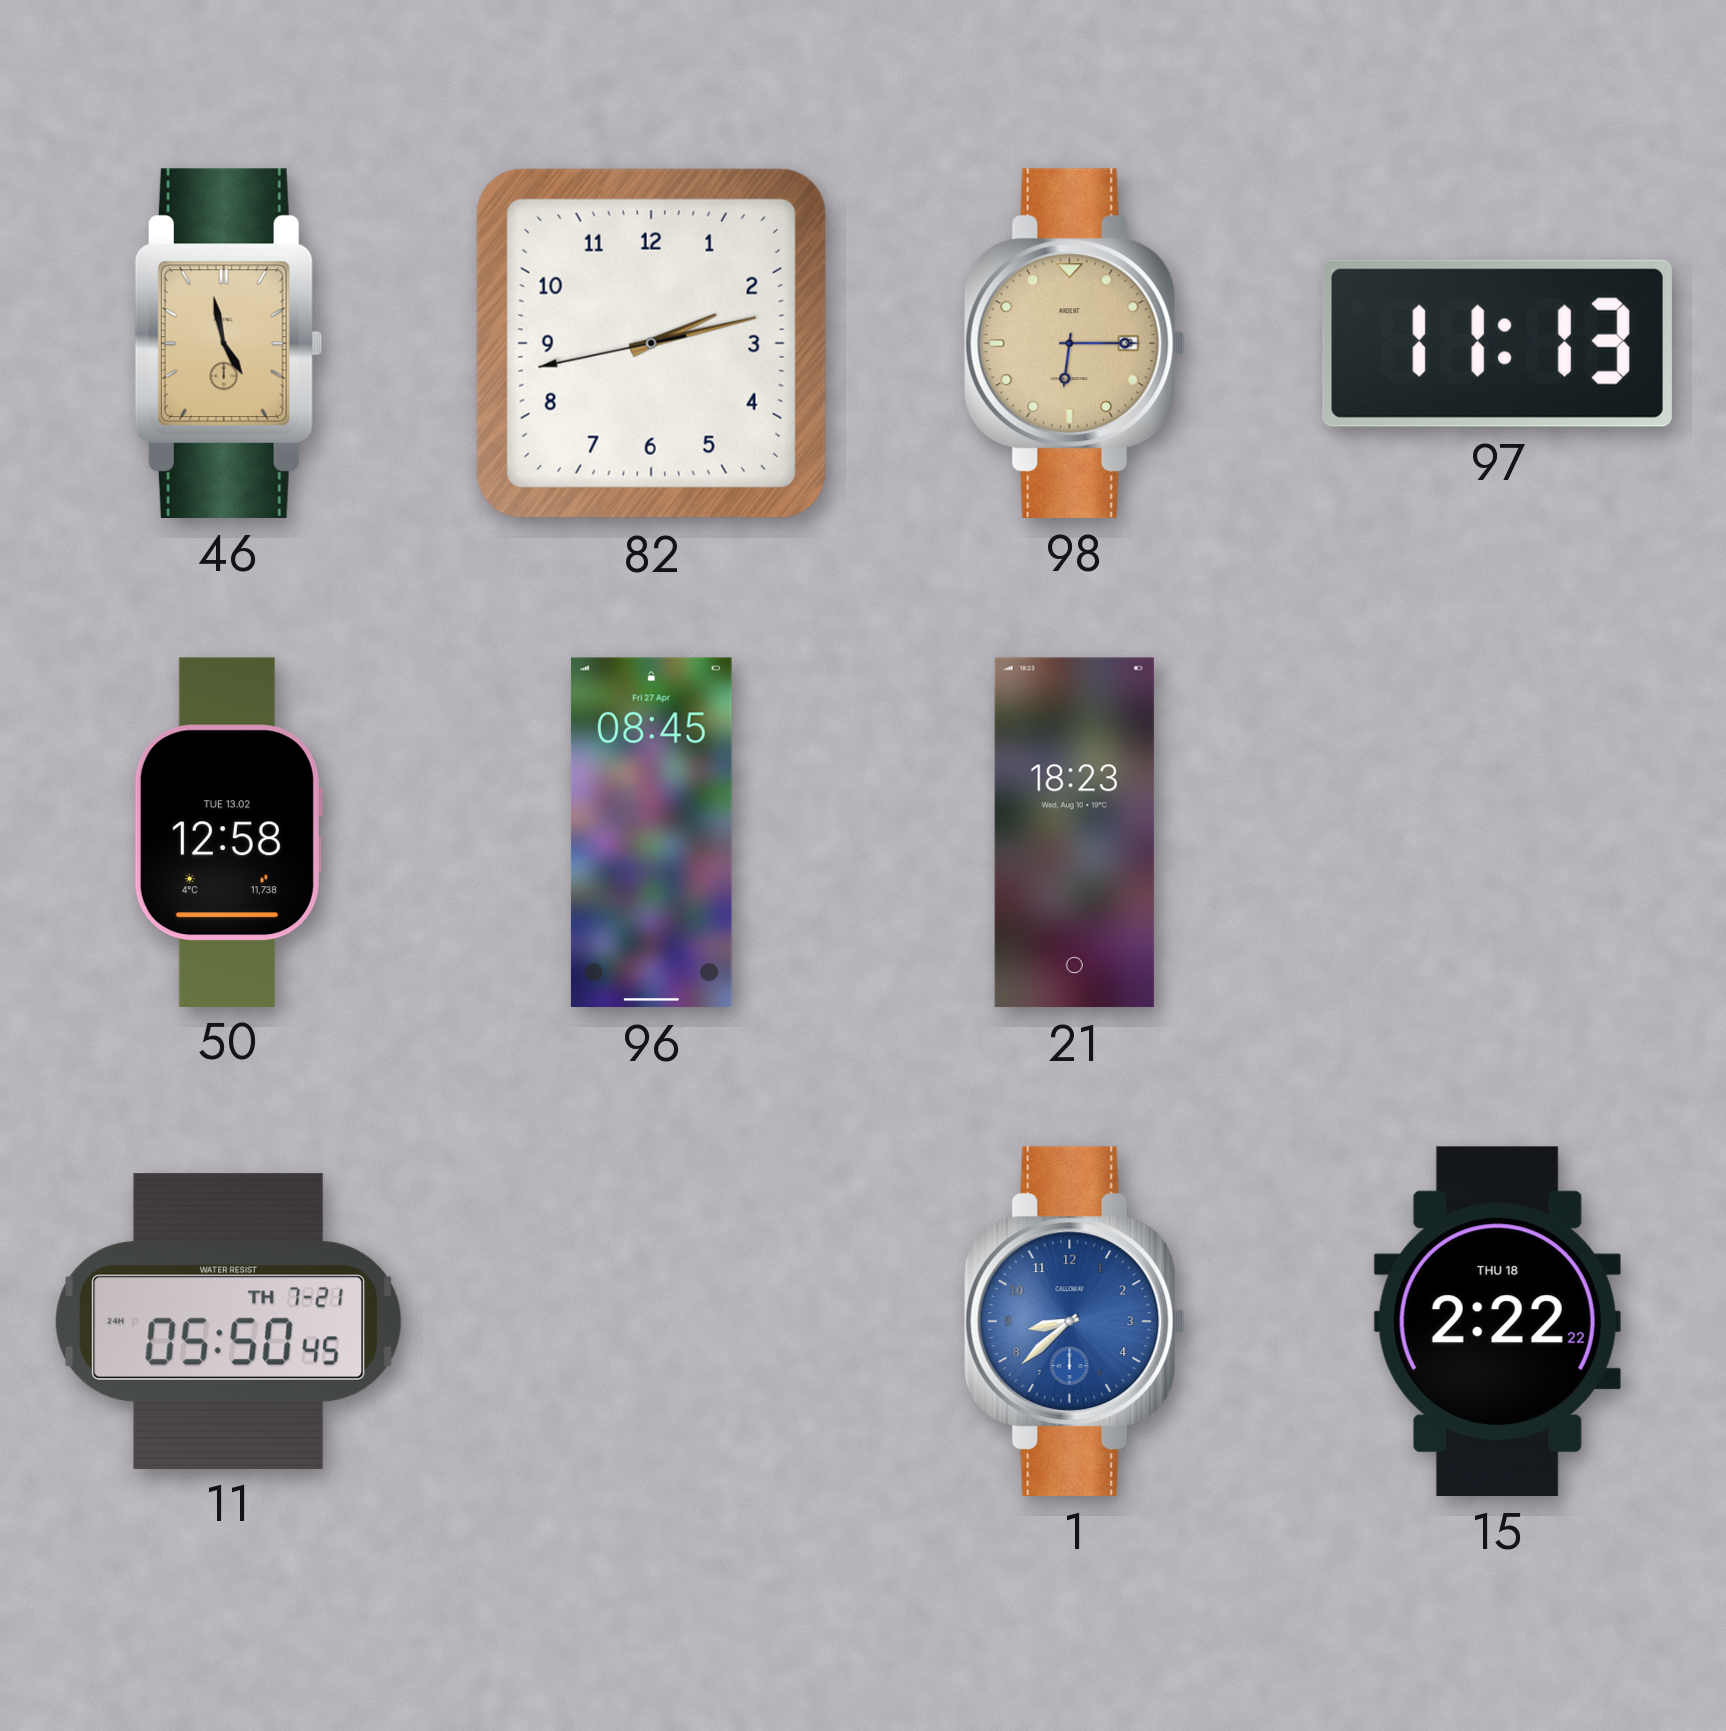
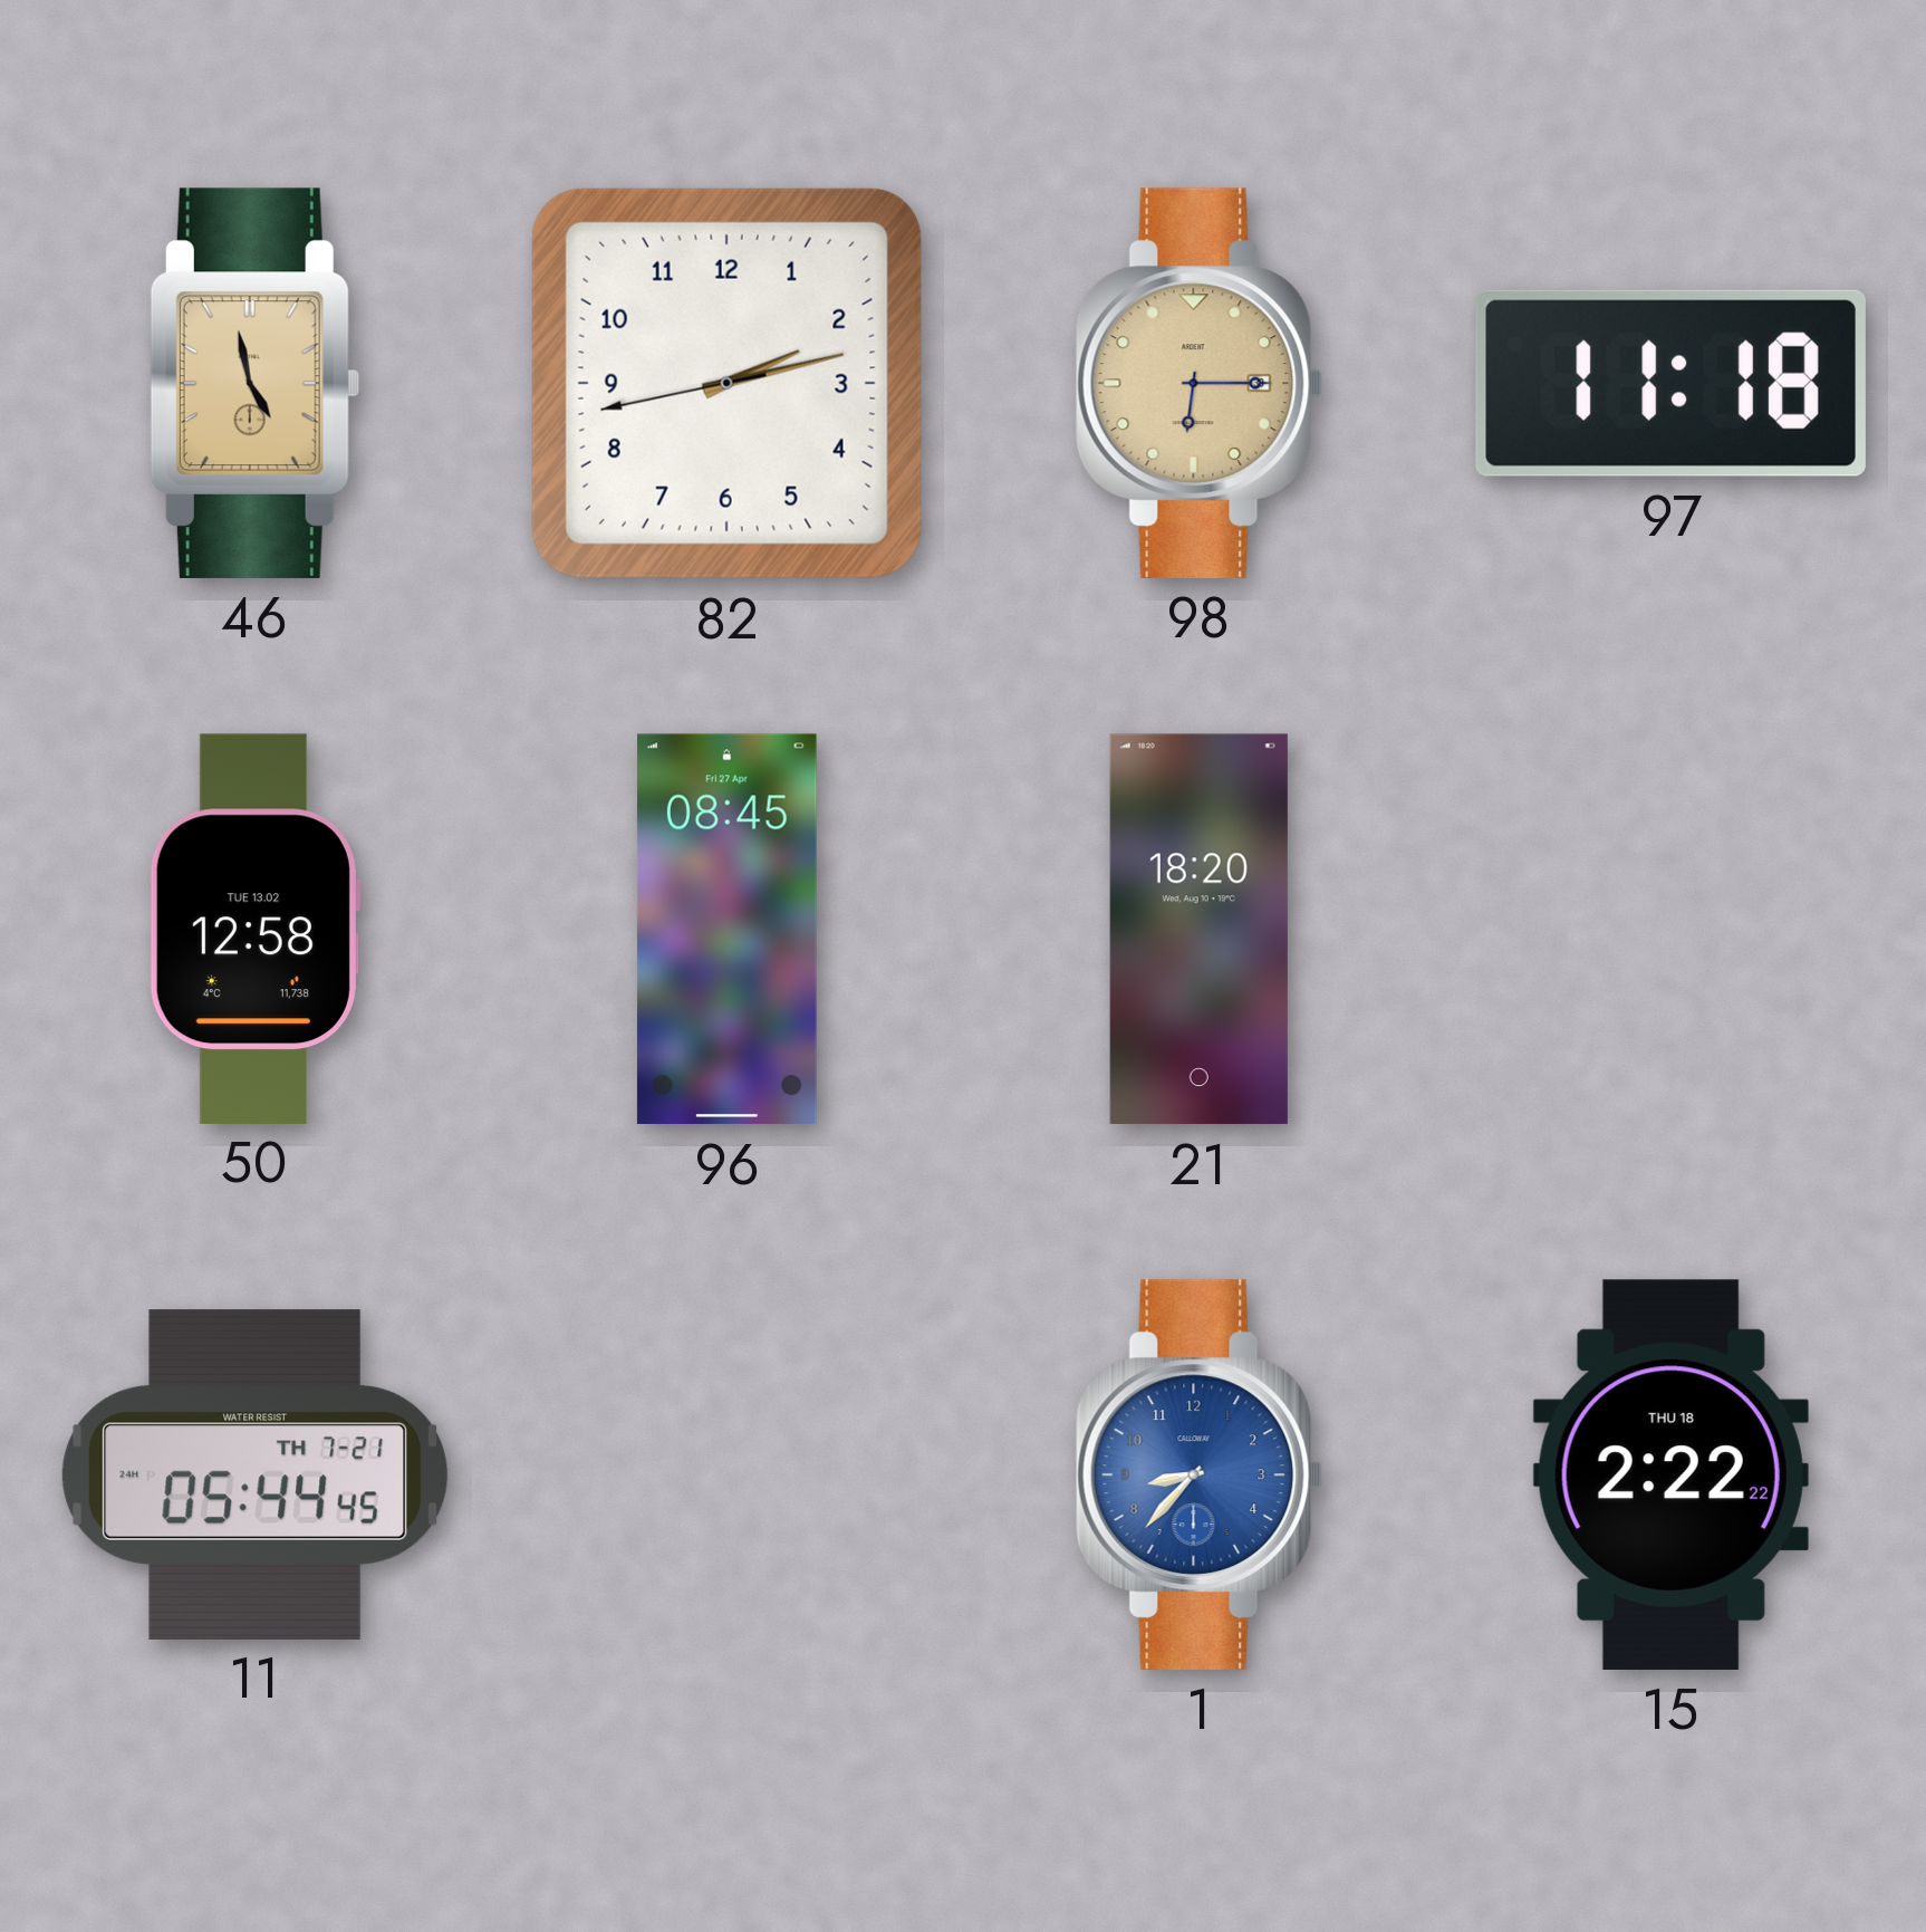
97: 11:13 -> 11:18 (1670, 383)
21: 18:23 -> 18:20 (1198, 930)
11: 05:50 -> 05:44 (256, 1474)
1: 8:38 -> 8:37 (1198, 1474)
